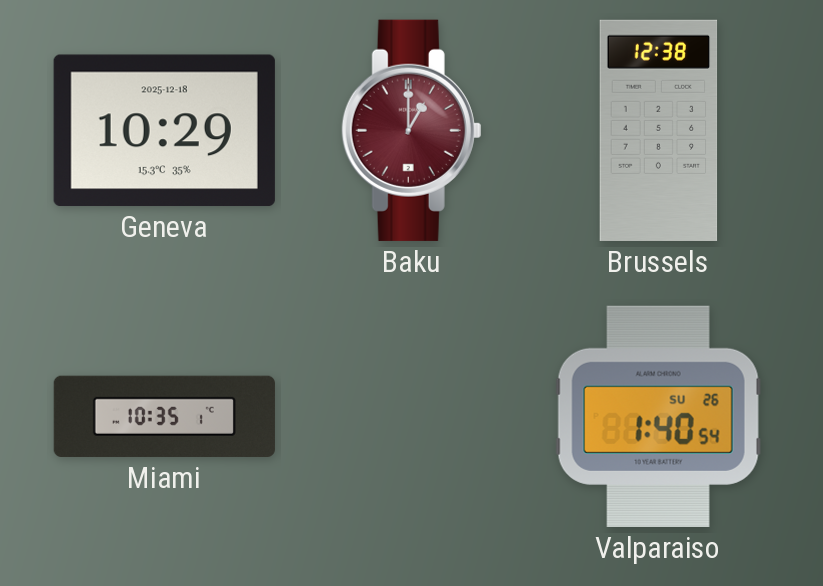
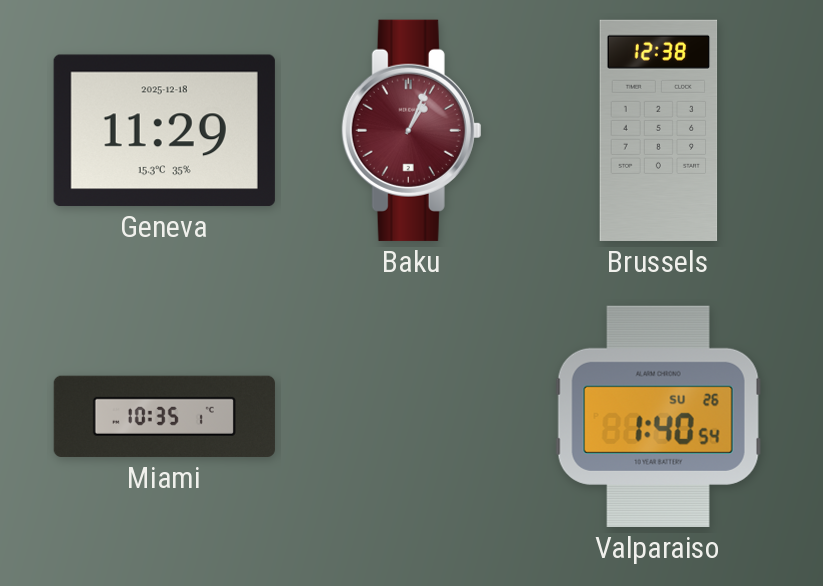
Geneva: 10:29 -> 11:29 (164, 130)
Baku: 1:00 -> 1:04 (412, 130)
